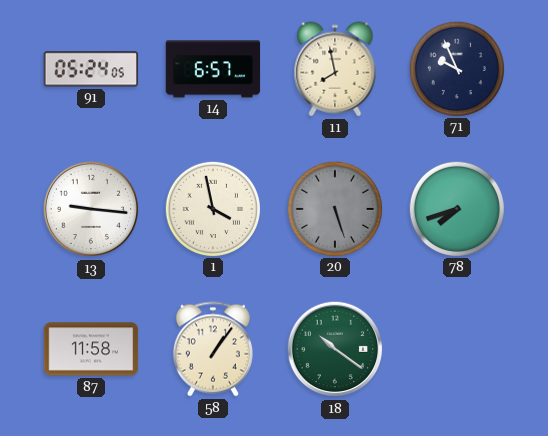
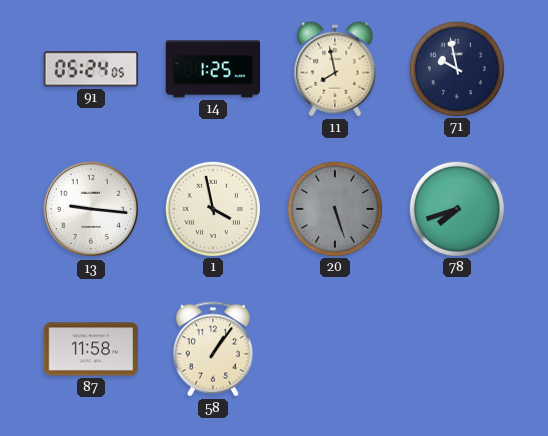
14: 6:57 -> 1:25 (213, 69)
71: 9:56 -> 9:58 (456, 68)
18: 10:21 -> none (335, 349)
